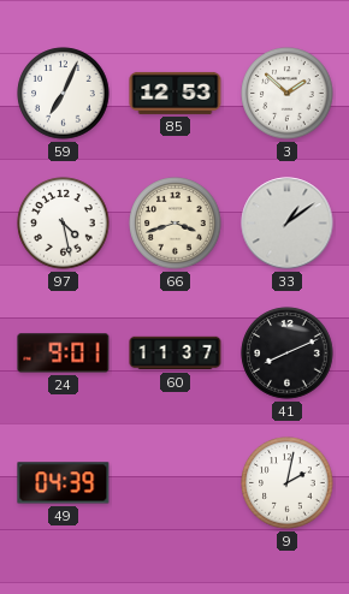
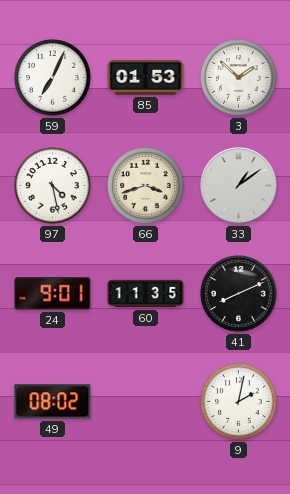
85: 12:53 -> 01:53 (146, 77)
60: 11:37 -> 11:35 (146, 294)
49: 04:39 -> 08:02 (53, 402)
